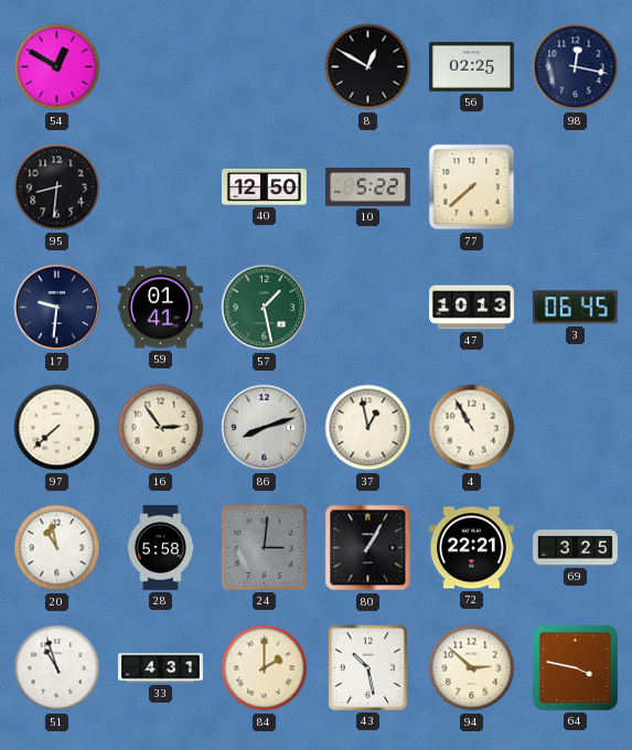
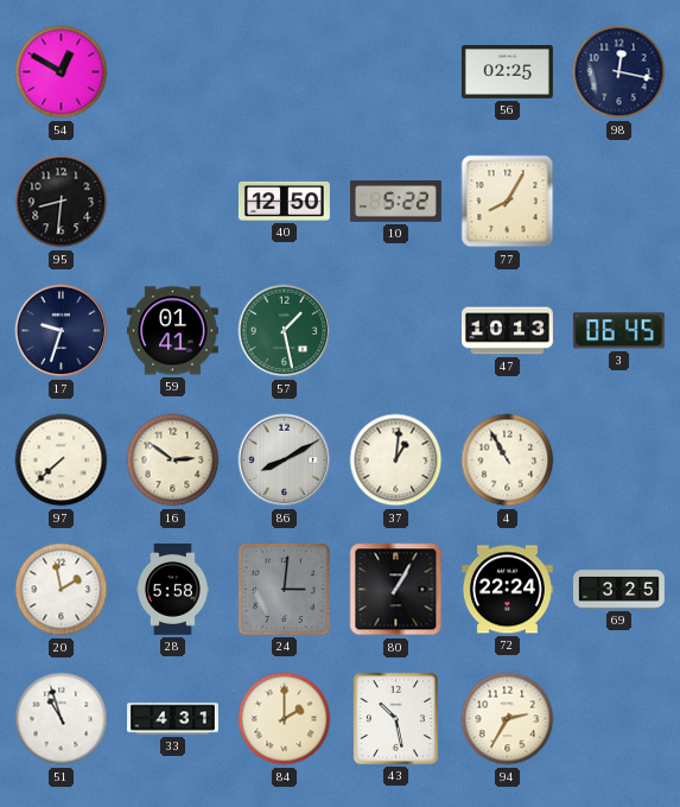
8: 12:50 -> none (368, 67)
77: 7:38 -> 8:05 (508, 202)
17: 9:31 -> 9:33 (62, 331)
16: 2:54 -> 2:51 (173, 460)
86: 8:12 -> 8:10 (285, 460)
37: 12:58 -> 1:01 (396, 460)
20: 10:58 -> 1:58 (62, 590)
72: 22:21 -> 22:24 (507, 590)
94: 2:52 -> 2:35 (508, 719)
64: 3:47 -> none (575, 667)
